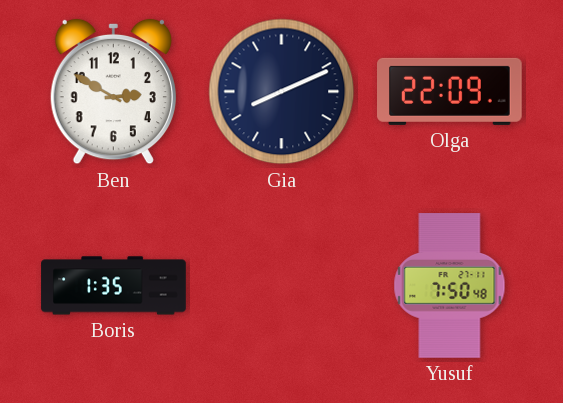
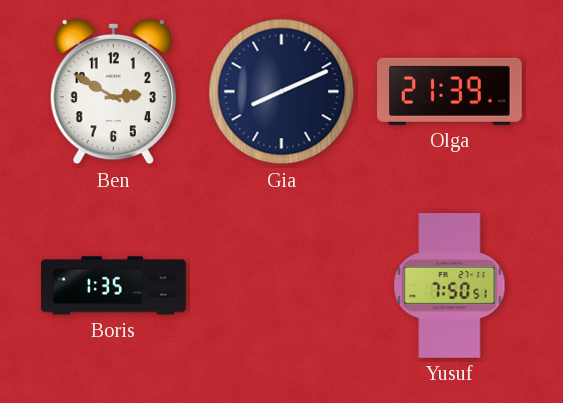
Olga: 22:09 -> 21:39 (450, 91)
Yusuf: 7:50:48 -> 7:50:51 (450, 286)
